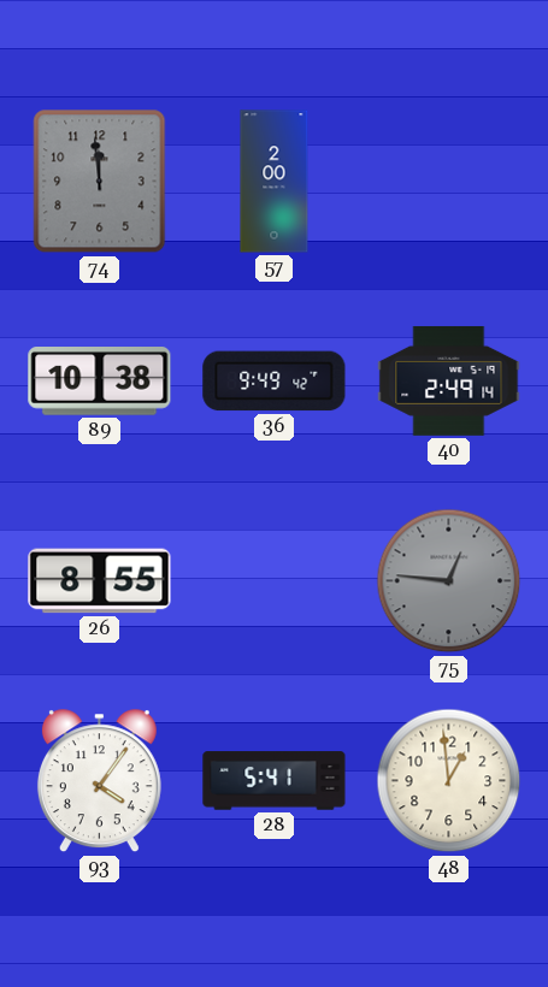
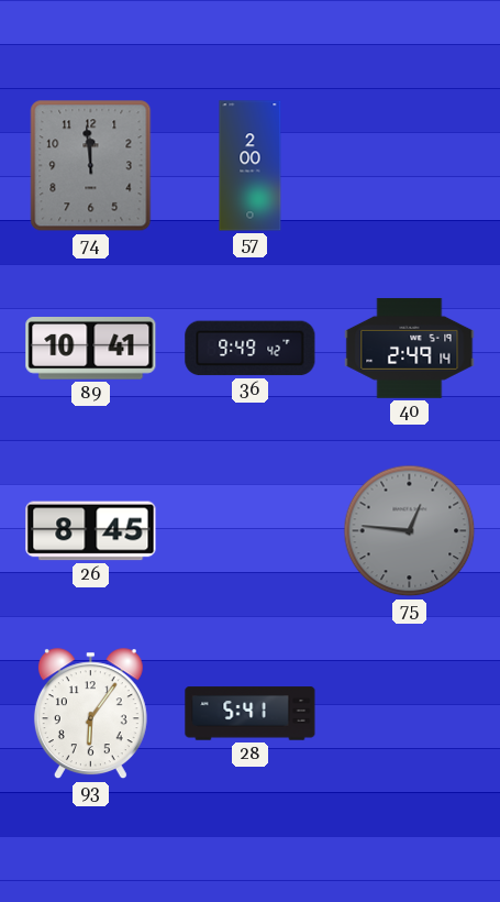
89: 10:38 -> 10:41 (91, 349)
26: 8:55 -> 8:45 (91, 531)
93: 4:06 -> 6:06 (90, 714)
48: 12:59 -> none (449, 781)
